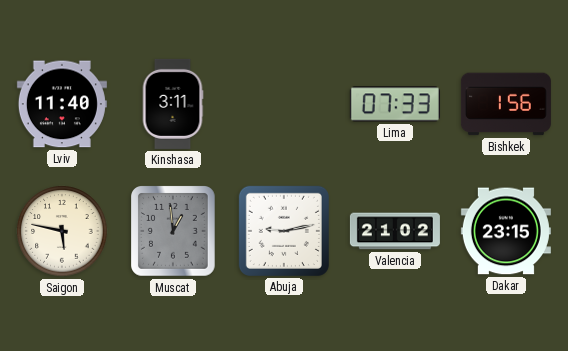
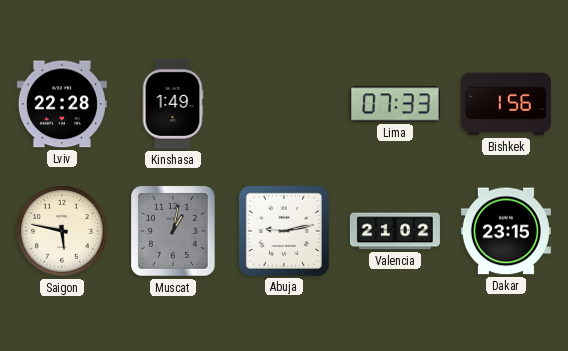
Lviv: 11:40 -> 22:28 (62, 104)
Kinshasa: 3:11 -> 1:49 (173, 104)
Muscat: 12:59 -> 1:02 (174, 232)
